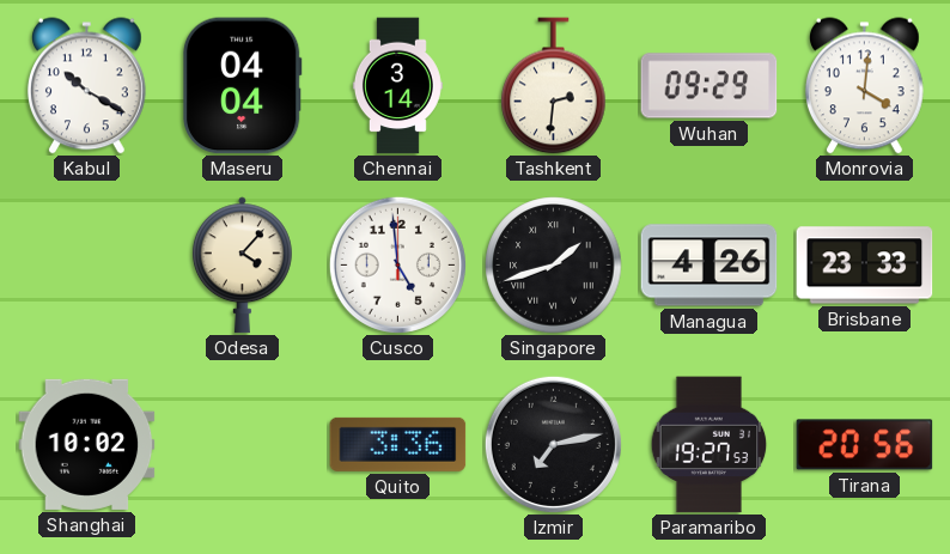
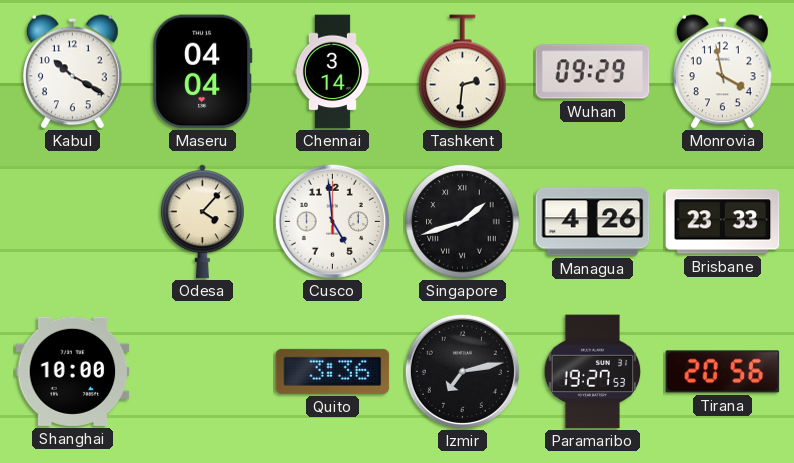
Monrovia: 4:01 -> 3:58 (722, 72)
Shanghai: 10:02 -> 10:00 (73, 371)
